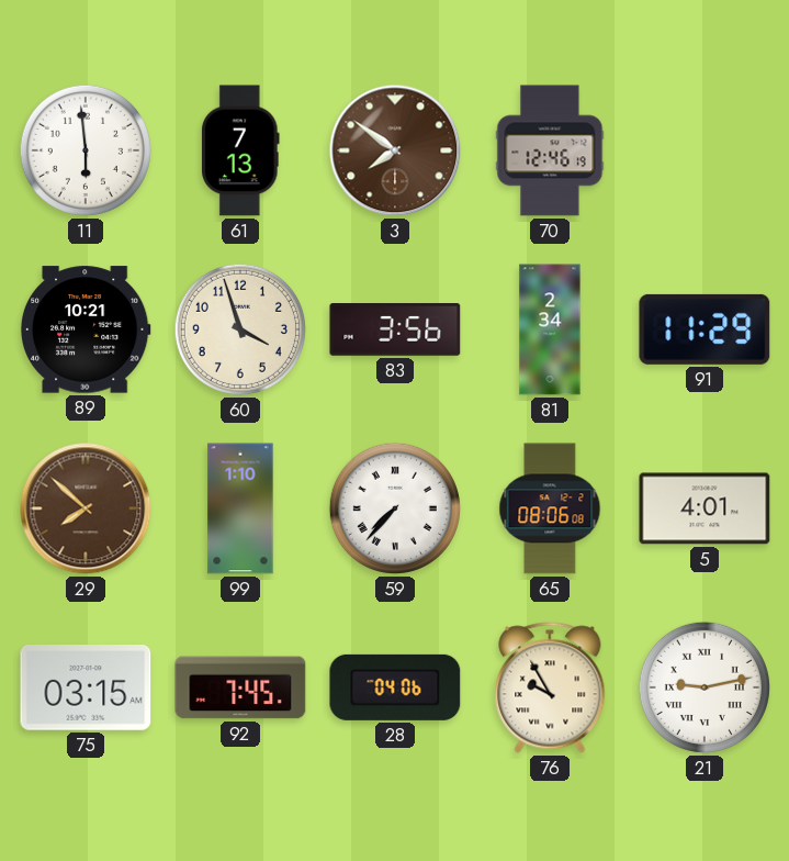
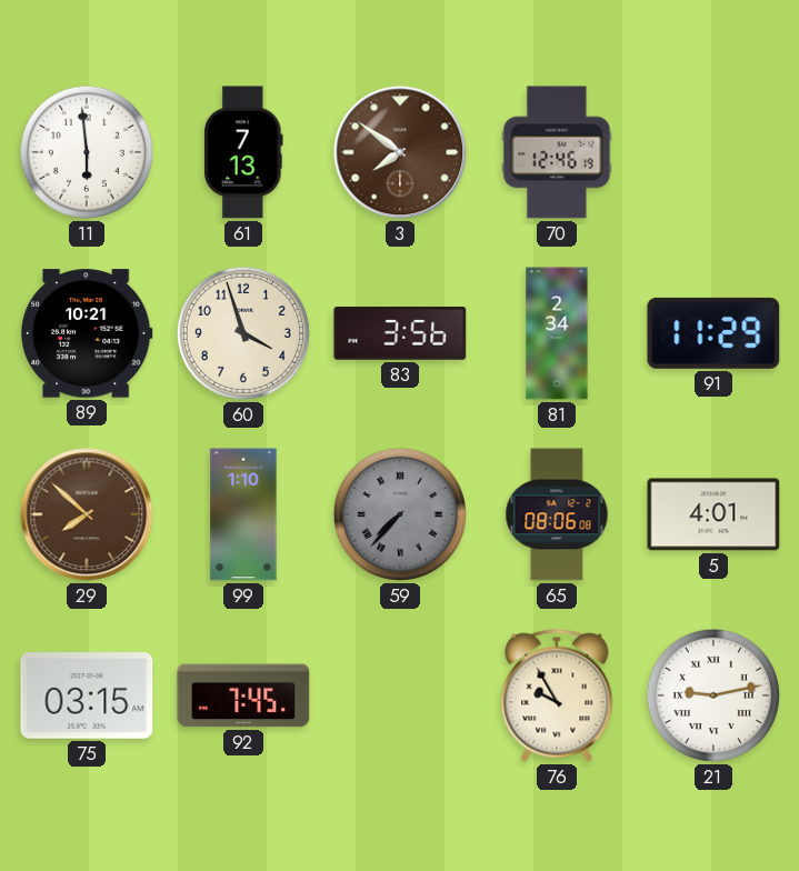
59 dial: white -> grey (400, 514)
28: 04:06 -> none (395, 687)
